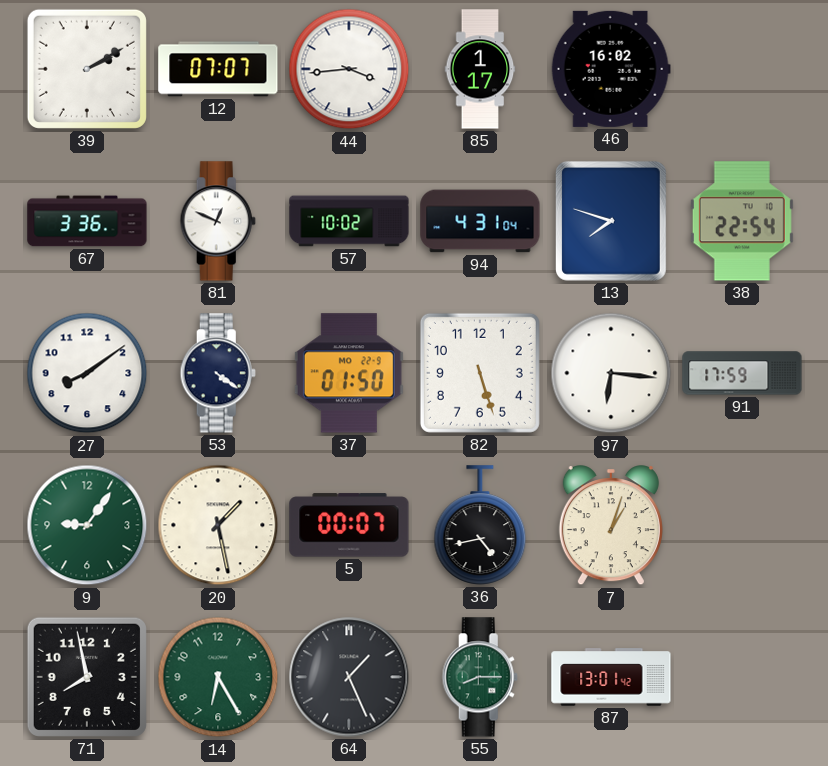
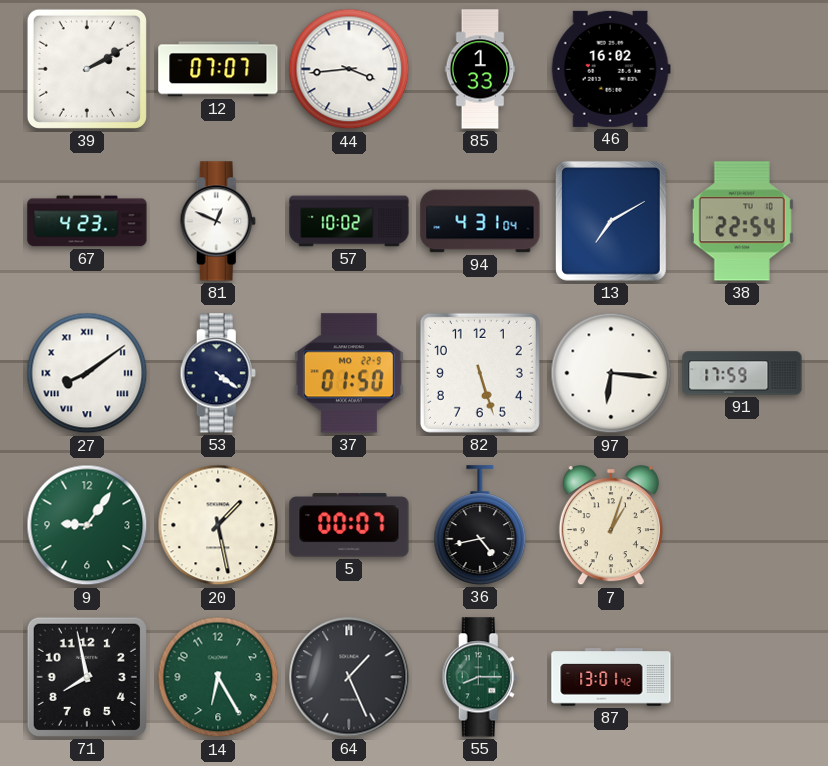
85: 1:17 -> 1:33 (480, 69)
67: 3:36 -> 4:23 (87, 221)
13: 7:48 -> 7:10 (611, 221)
27 numerals: Arabic -> Roman (87, 373)
